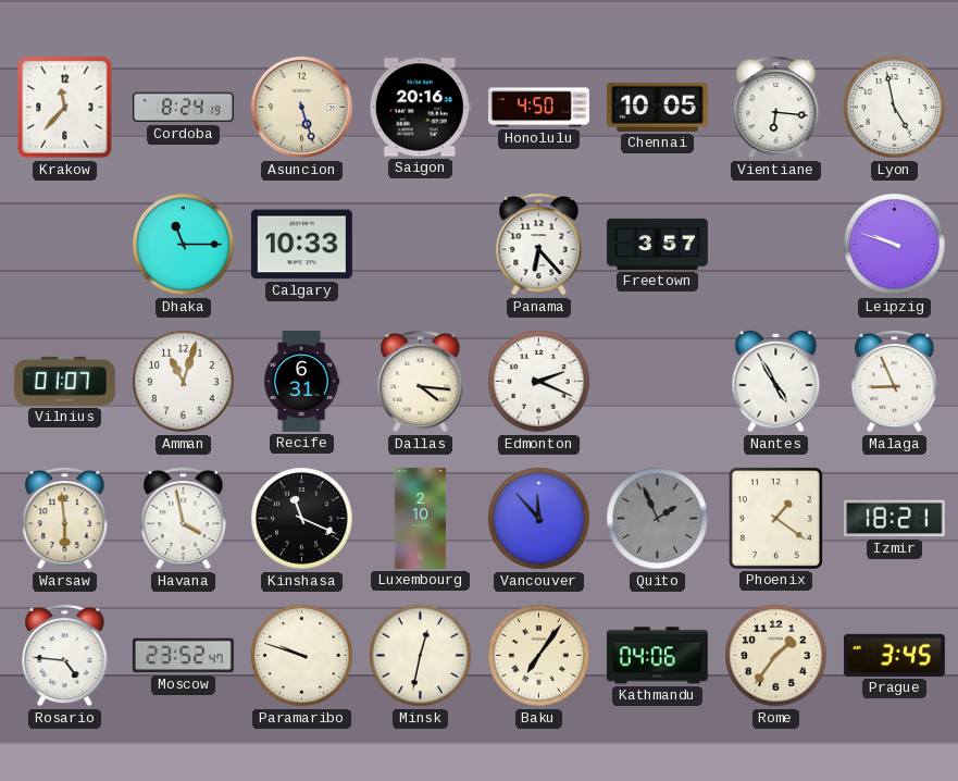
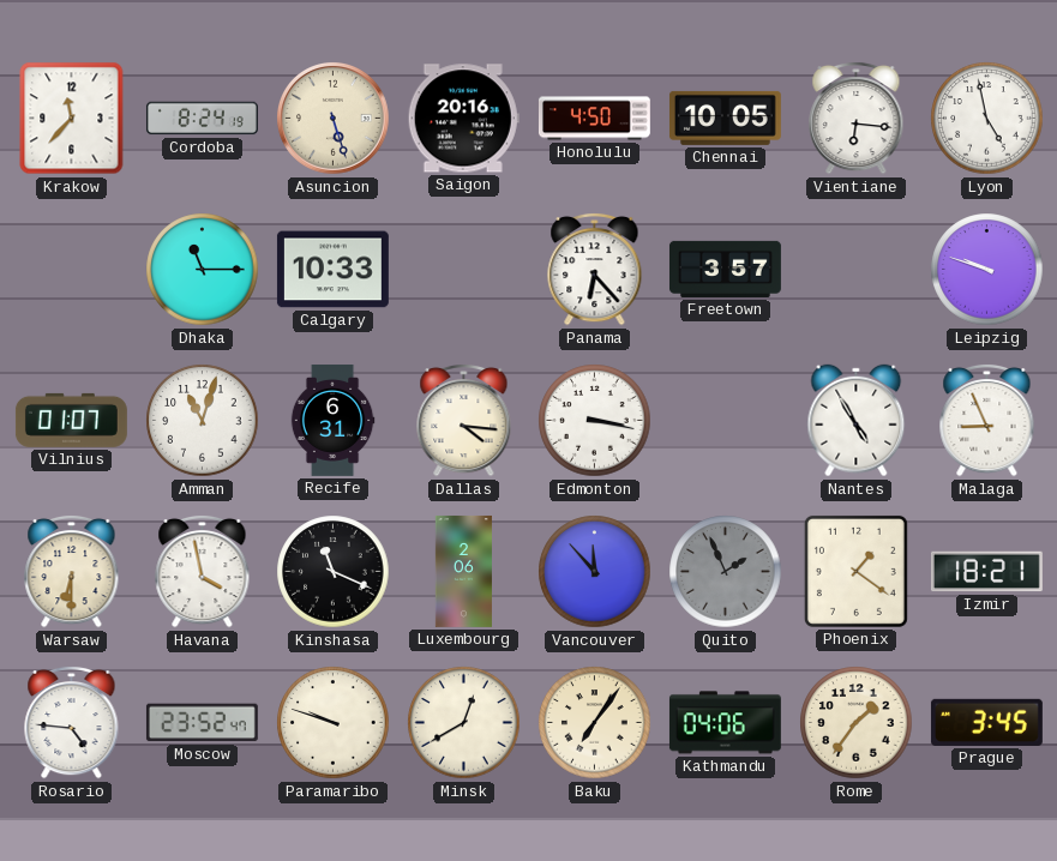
Edmonton: 2:19 -> 3:17 (595, 421)
Warsaw: 5:59 -> 6:30 (72, 571)
Luxembourg: 2:10 -> 2:06 (463, 571)
Minsk: 12:32 -> 12:40 (464, 723)
